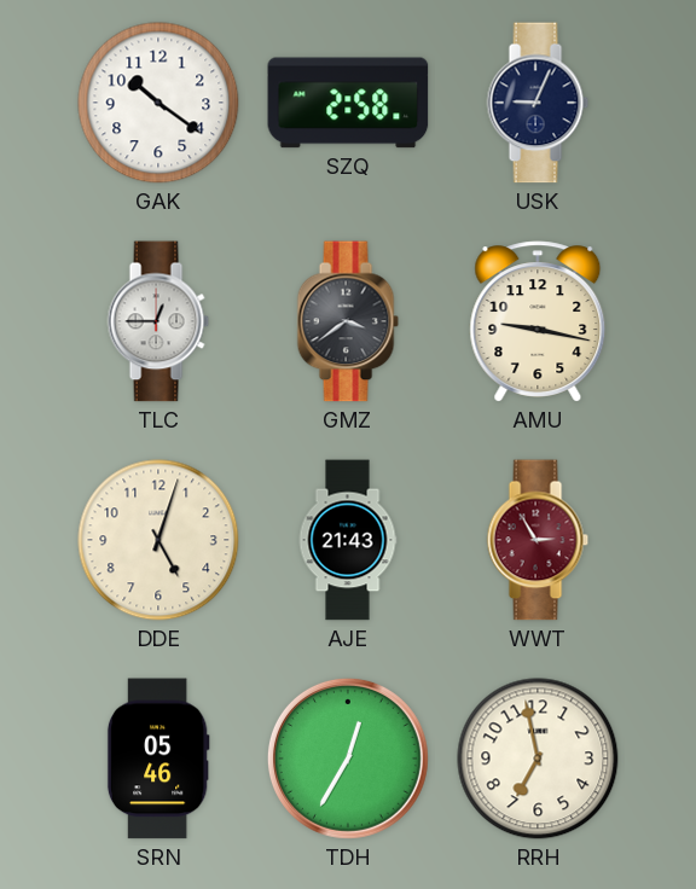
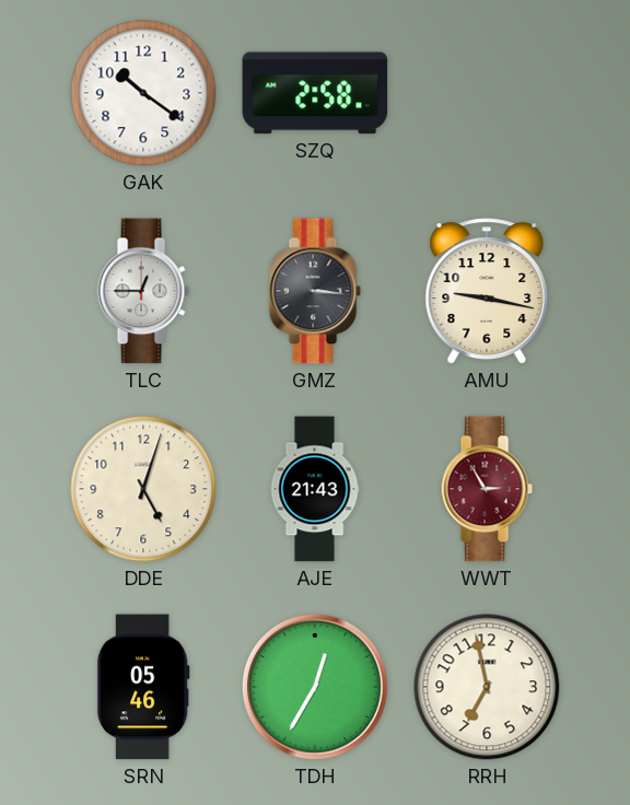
USK: 9:04 -> none (538, 103)
GMZ: 3:39 -> 3:16 (315, 291)
